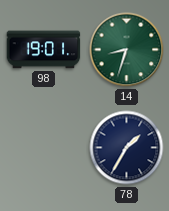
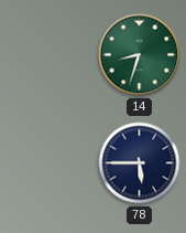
98: 19:01 -> none (44, 50)
78: 1:35 -> 5:45 (140, 163)
